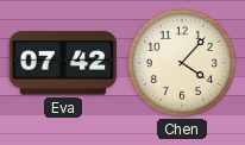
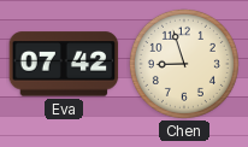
Chen: 4:07 -> 8:57 (184, 64)
